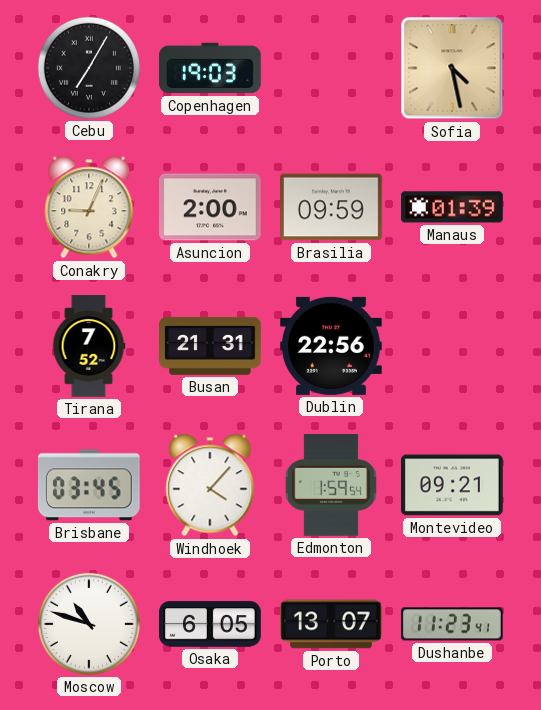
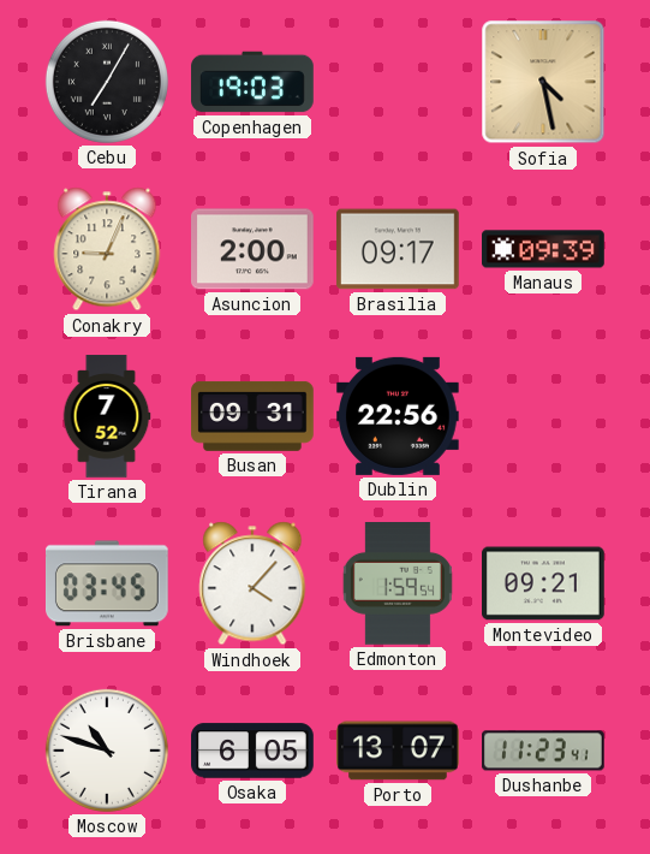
Brasilia: 09:59 -> 09:17 (399, 249)
Manaus: 01:39 -> 09:39 (543, 249)
Busan: 21:31 -> 09:31 (252, 416)
